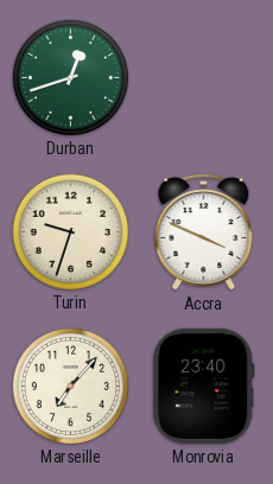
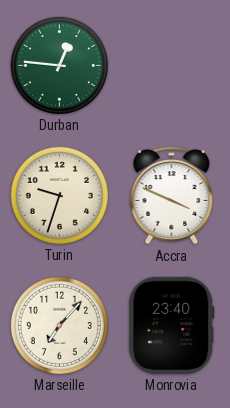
Durban: 12:42 -> 12:46 (59, 65)
